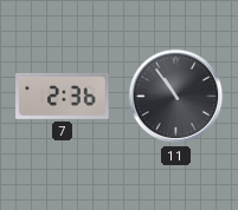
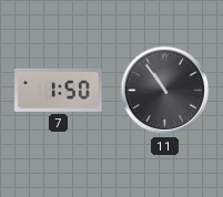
7: 2:36 -> 1:50 (59, 90)
